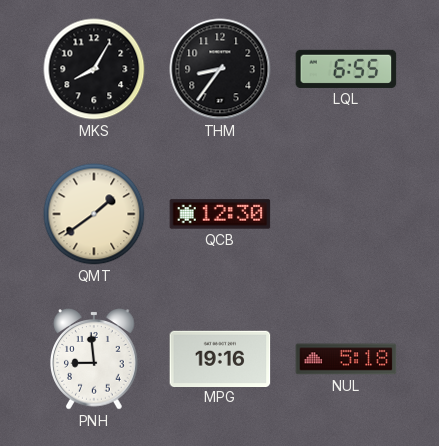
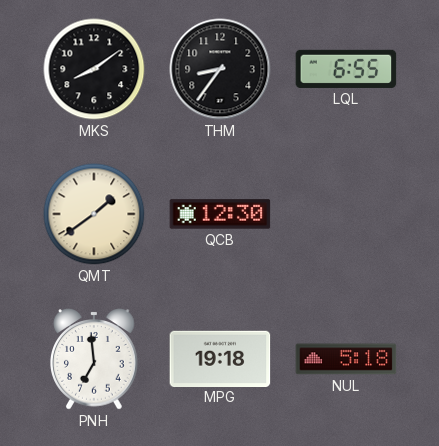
MKS: 8:05 -> 8:09 (94, 69)
PNH: 8:59 -> 6:59 (94, 359)
MPG: 19:16 -> 19:18 (220, 358)
